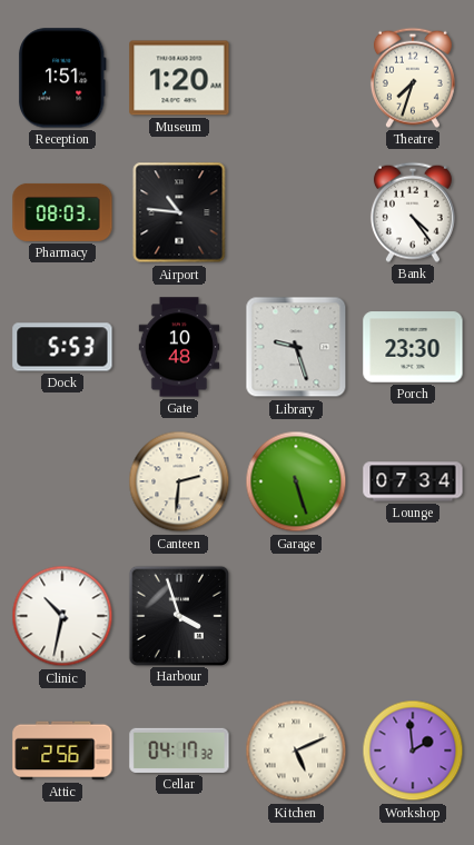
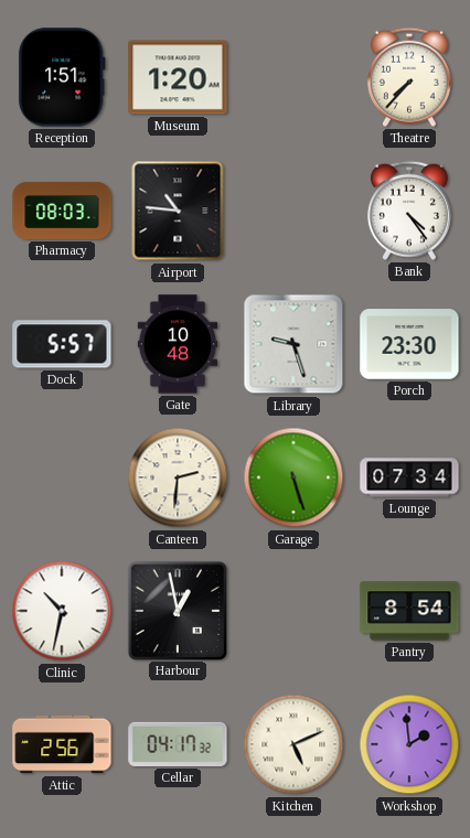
Theatre: 7:33 -> 7:37 (409, 77)
Dock: 5:53 -> 5:57 (62, 344)
Harbour: 3:57 -> 12:58 (177, 610)
Pantry: none -> 8:54 (409, 611)
